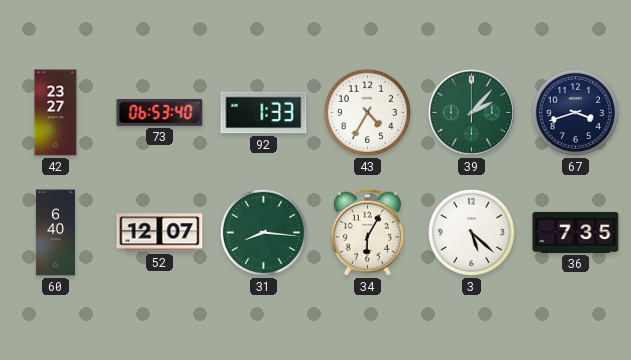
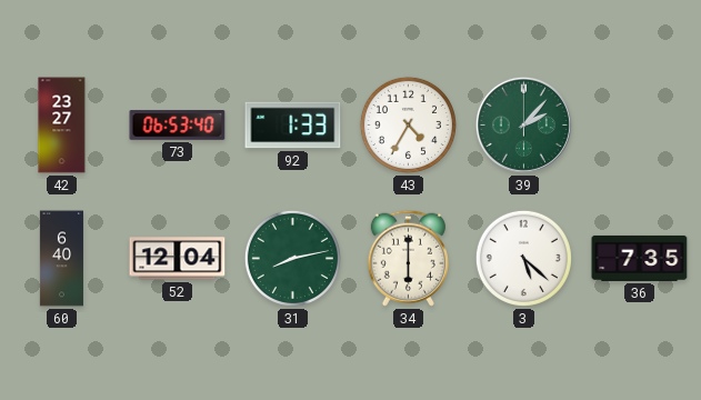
67: 3:42 -> none (575, 112)
52: 12:07 -> 12:04 (178, 259)
31: 8:16 -> 8:13 (292, 258)
34: 6:05 -> 6:00 (408, 258)
